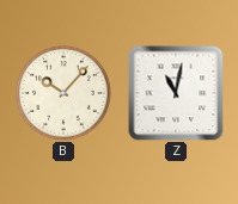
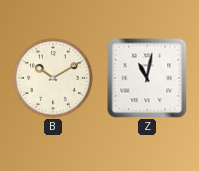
B: 10:07 -> 10:10 (53, 78)
